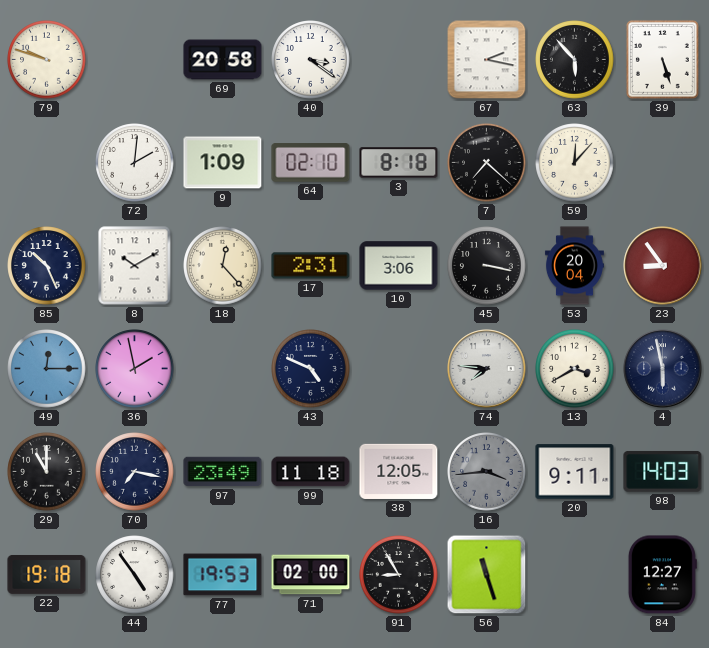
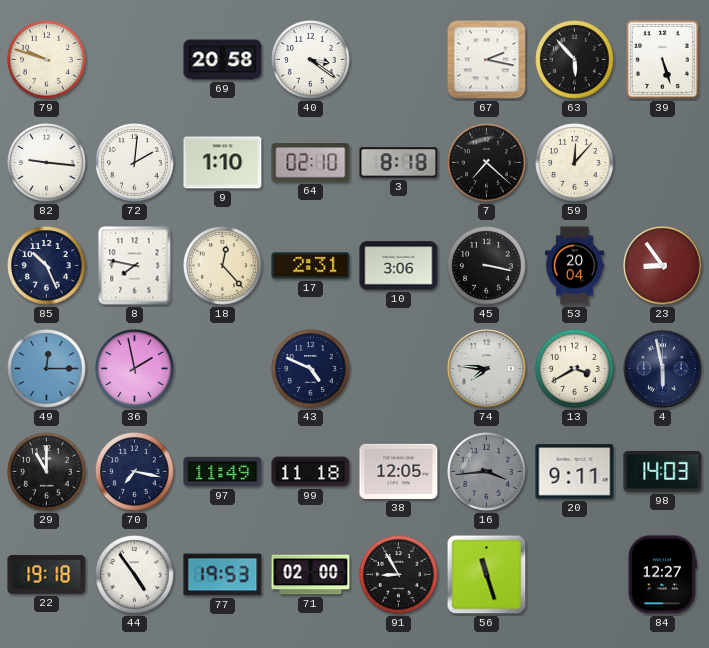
82: none -> 9:16 (47, 163)
9: 1:09 -> 1:10 (223, 163)
8: 10:10 -> 7:47 (135, 266)
97: 23:49 -> 11:49 (223, 472)
